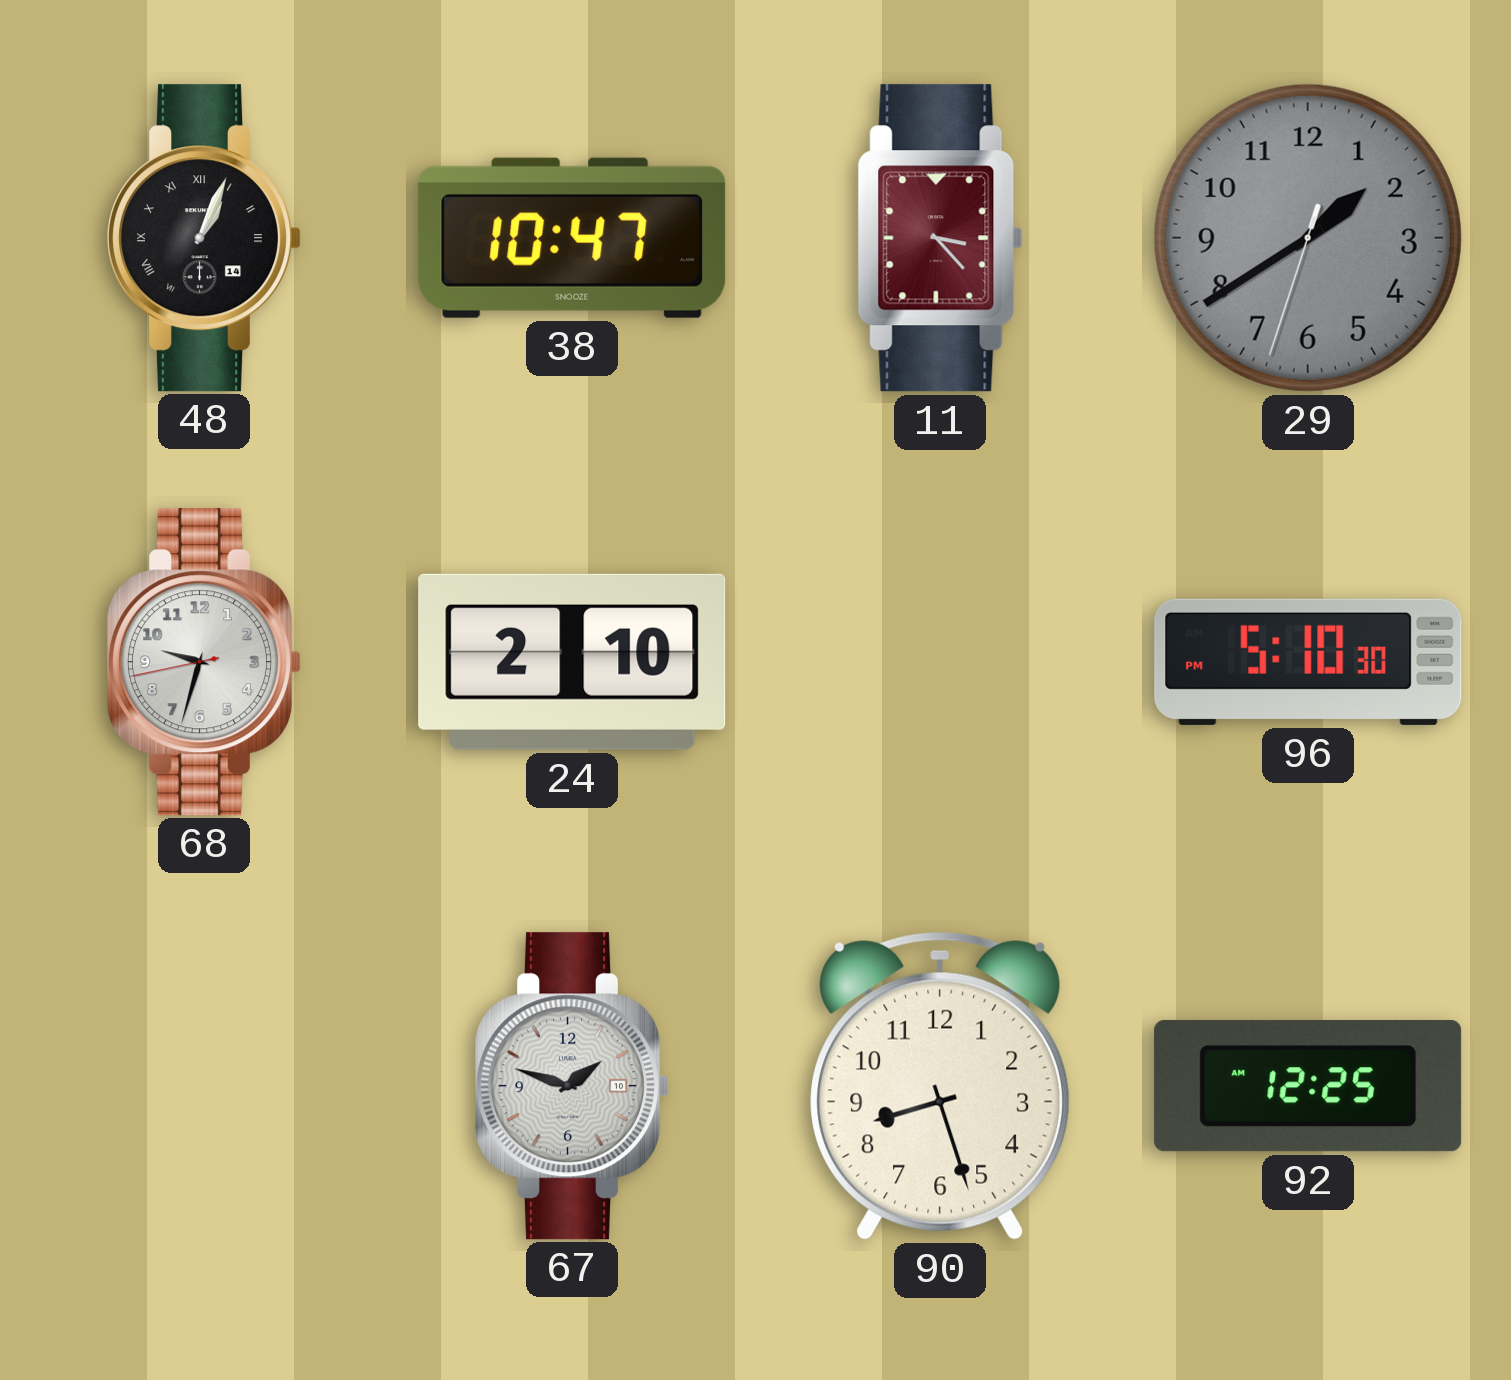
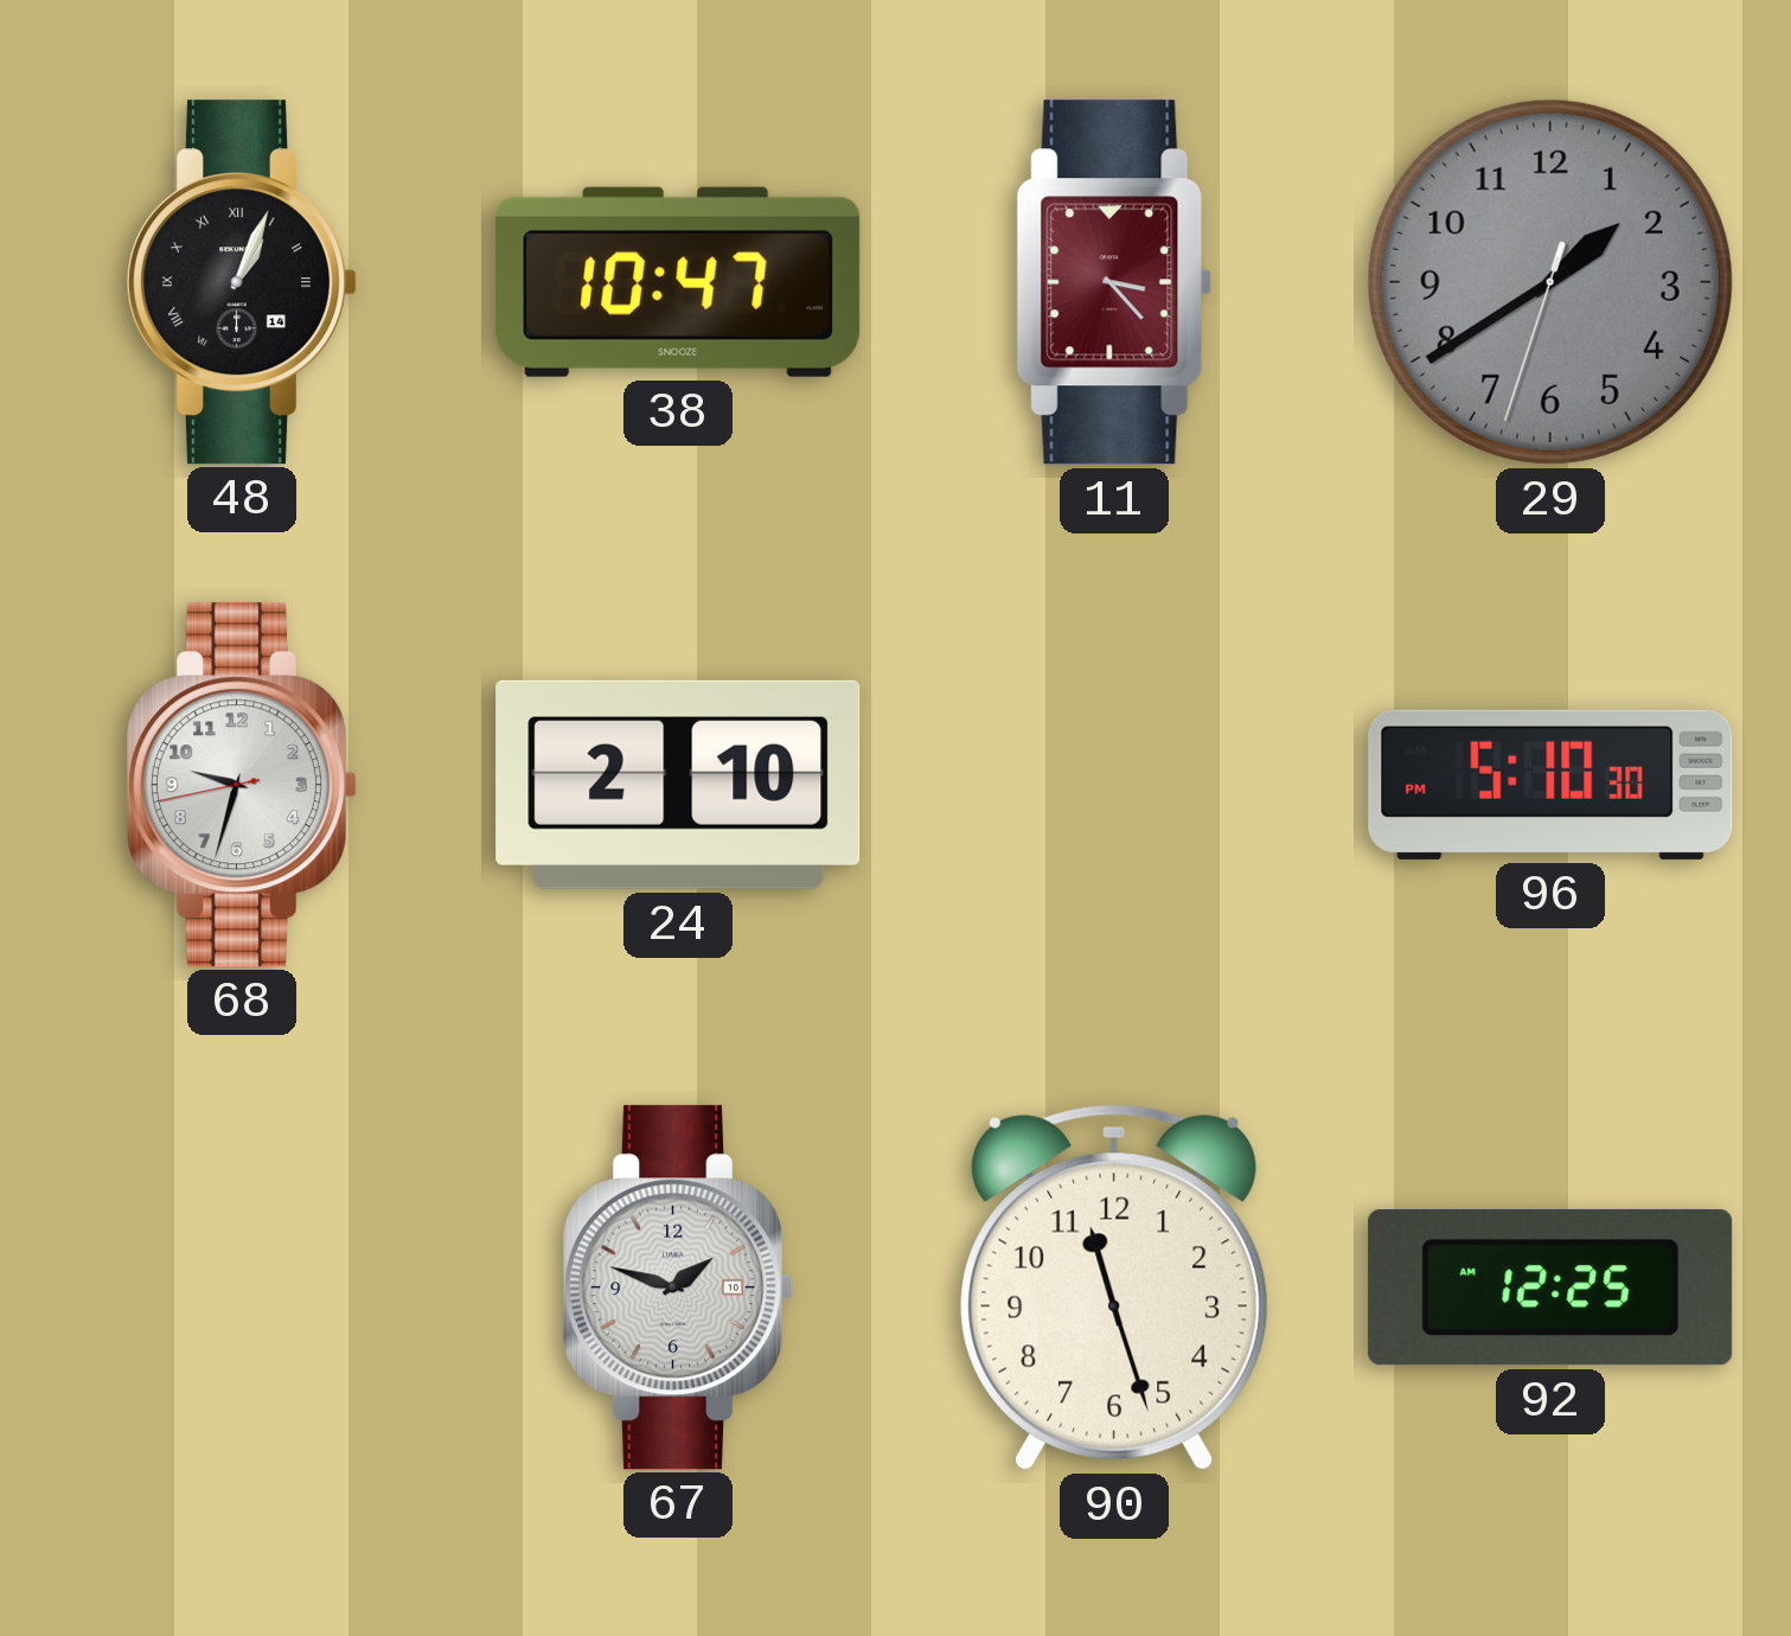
90: 8:27 -> 11:27 (1114, 1287)
